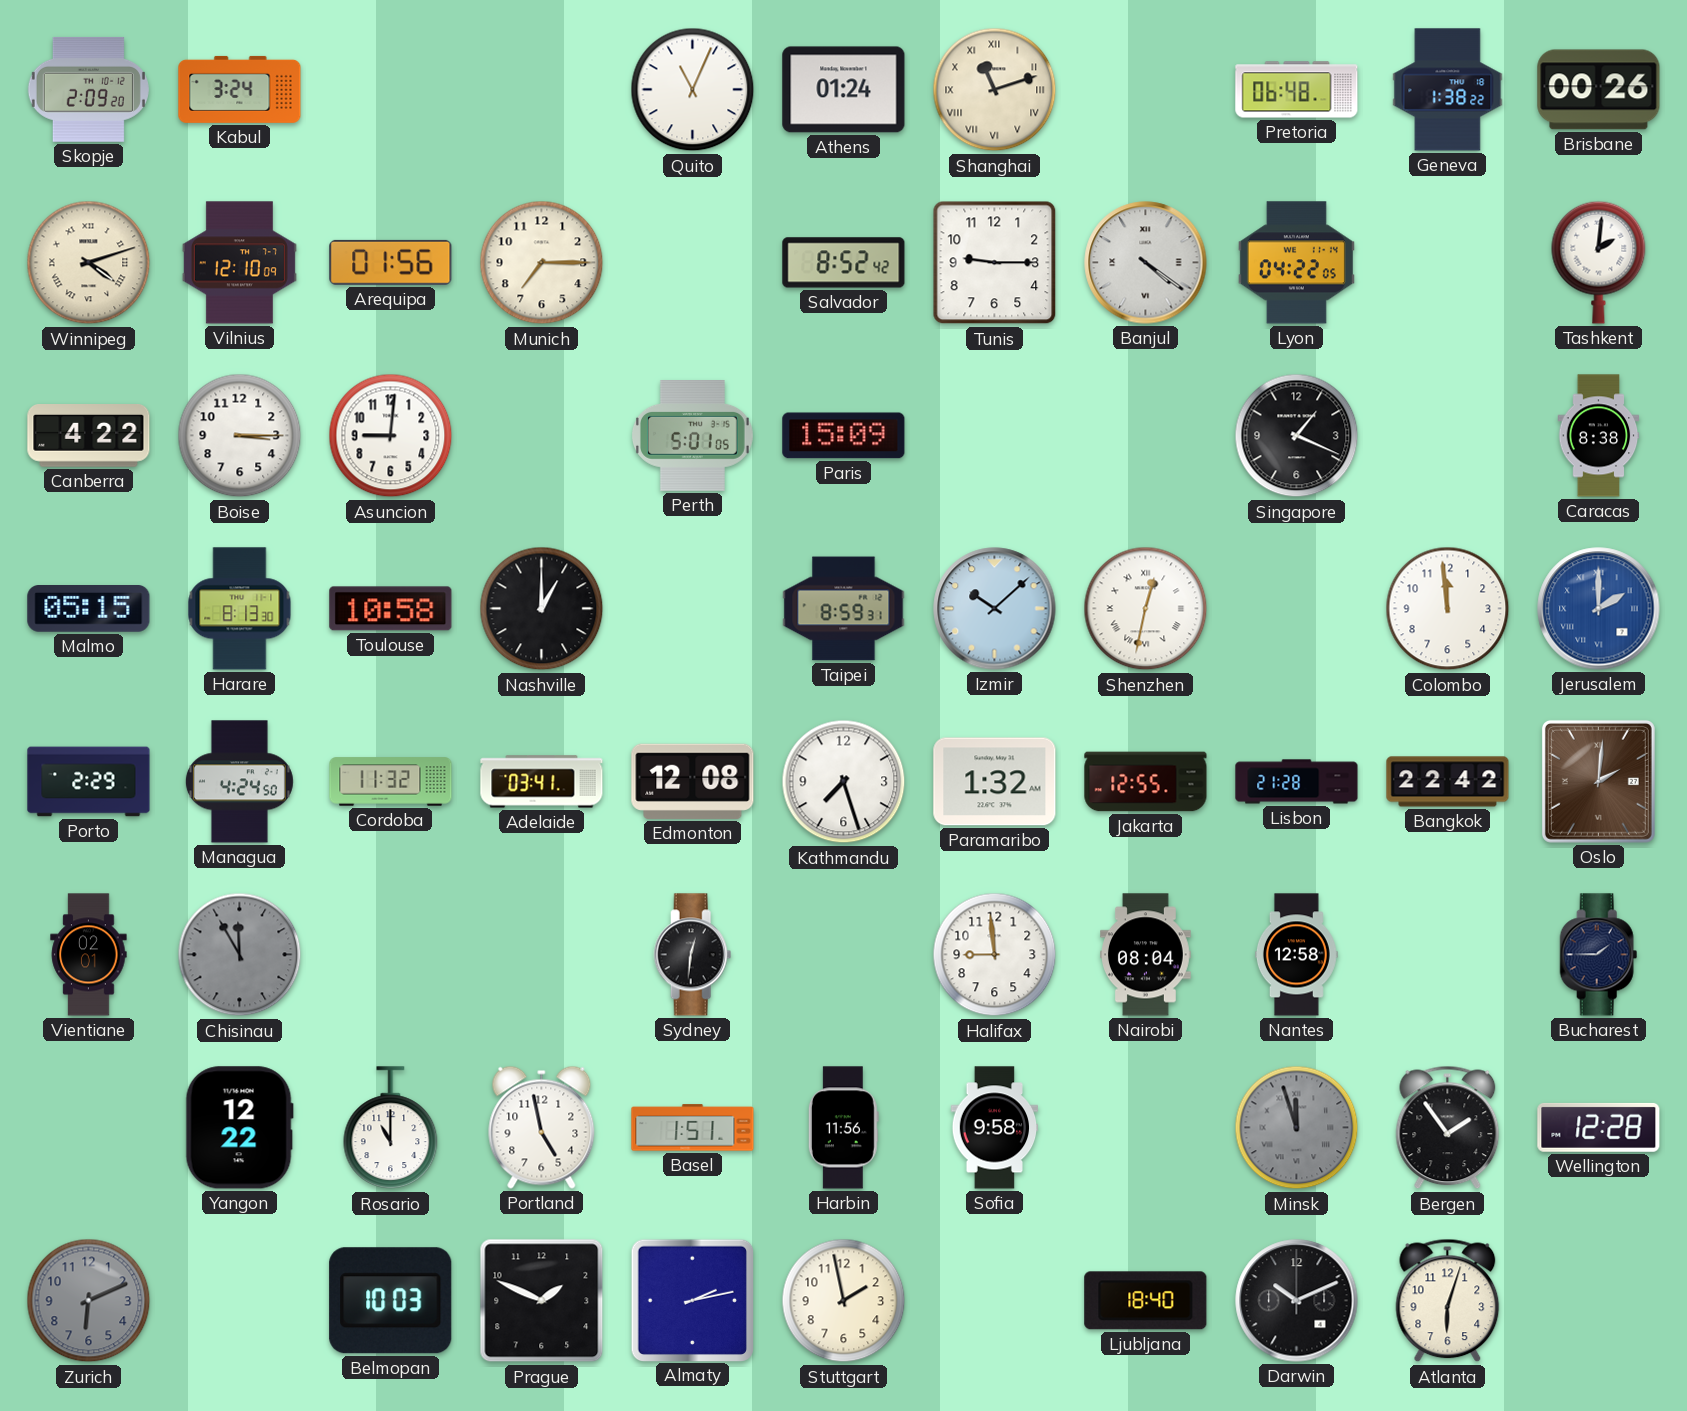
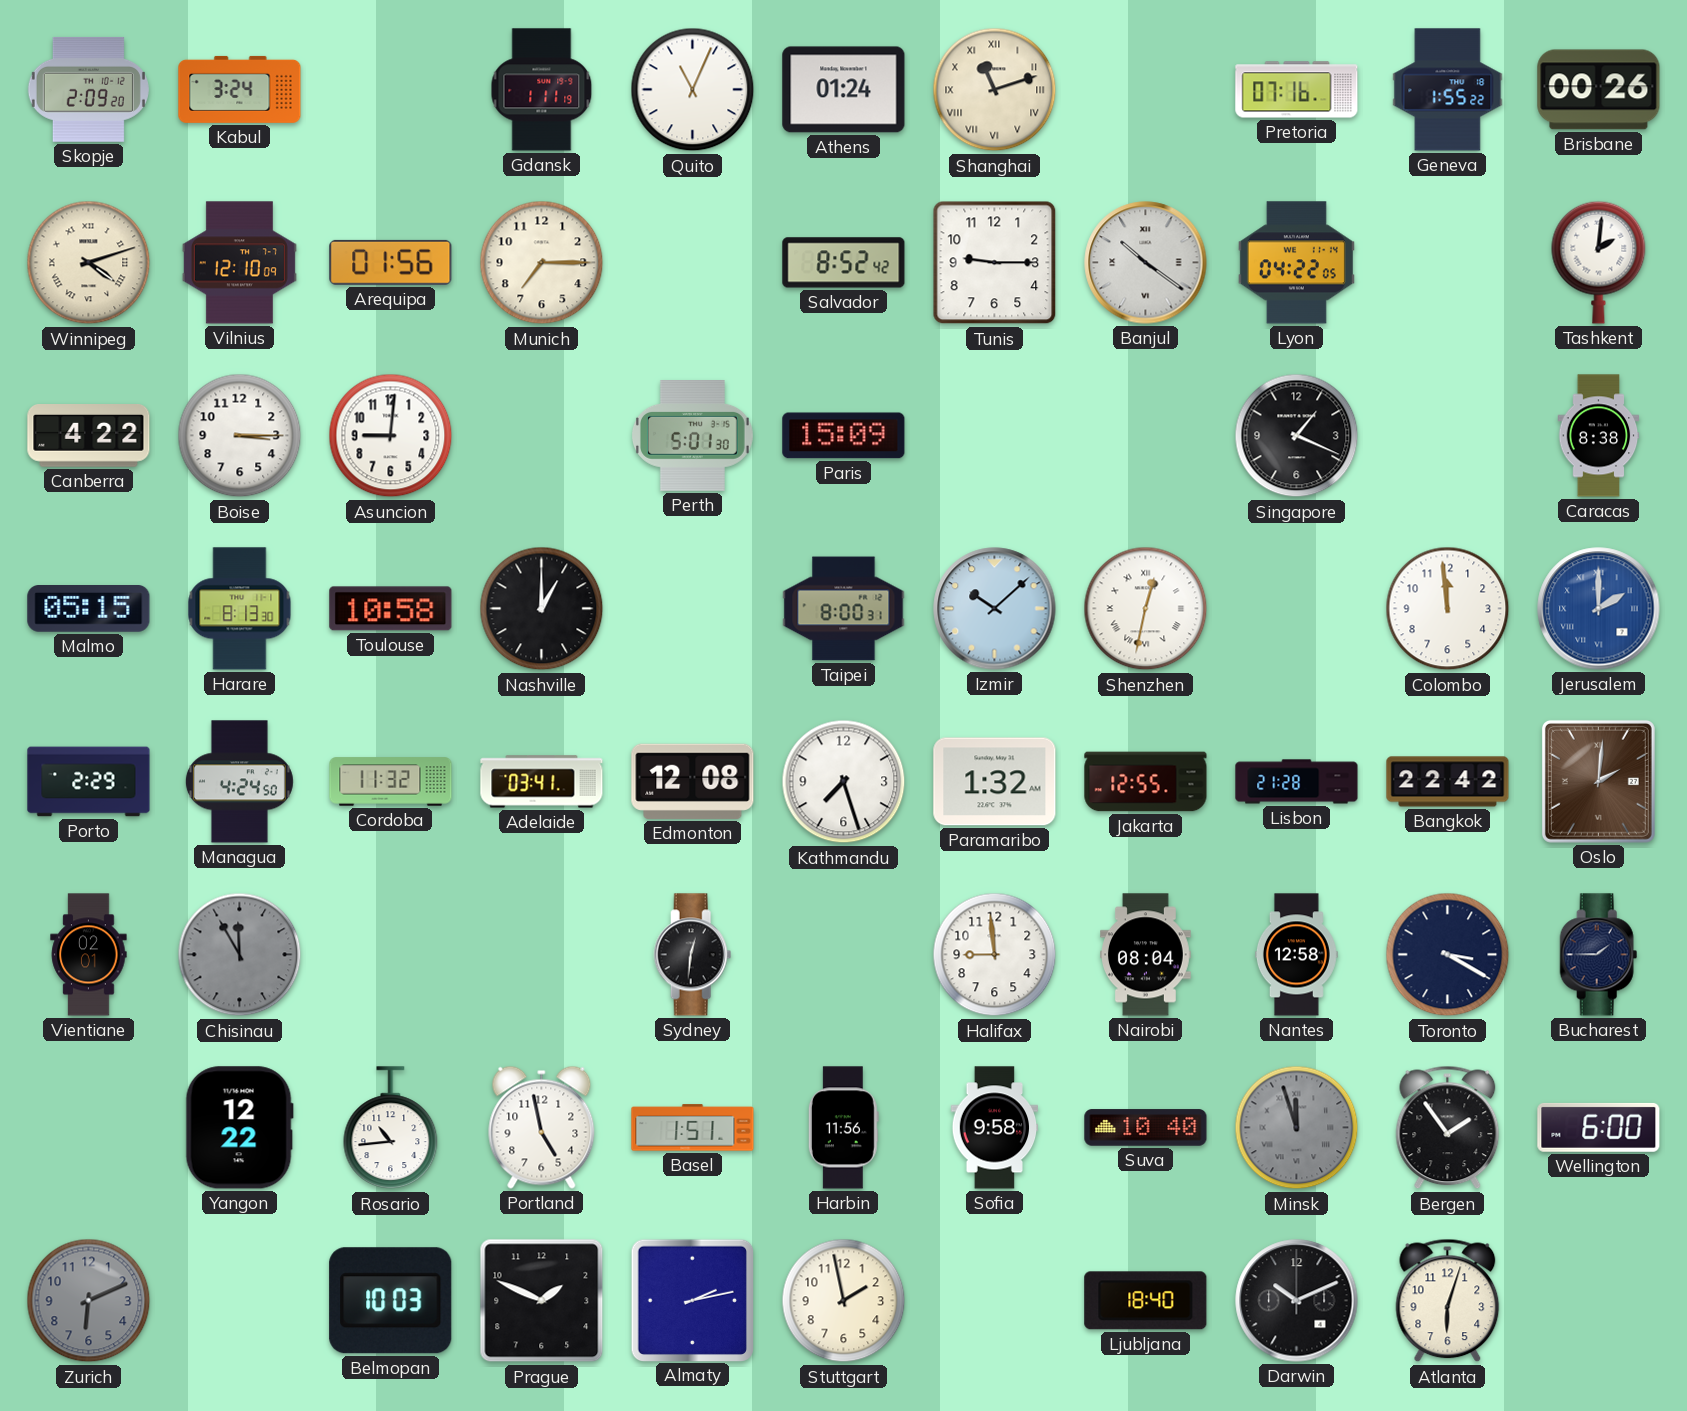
Gdansk: none -> 1:11 (542, 90)
Pretoria: 06:48 -> 07:16 (1297, 90)
Geneva: 1:38 -> 1:55 (1448, 90)
Banjul: 4:21 -> 10:21 (1146, 263)
Perth: 5:01:05 -> 5:01:30 (692, 436)
Taipei: 8:59 -> 8:00 (844, 609)
Toronto: none -> 3:20 (1448, 955)
Rosario: 11:00 -> 10:44 (391, 1128)
Suva: none -> 10:40 (1146, 1128)
Wellington: 12:28 -> 6:00 (1599, 1127)
